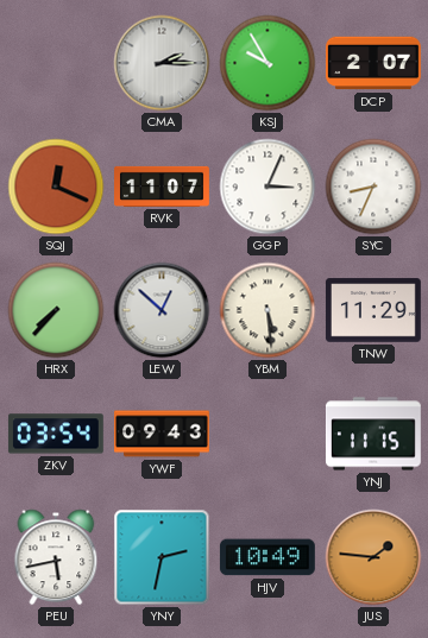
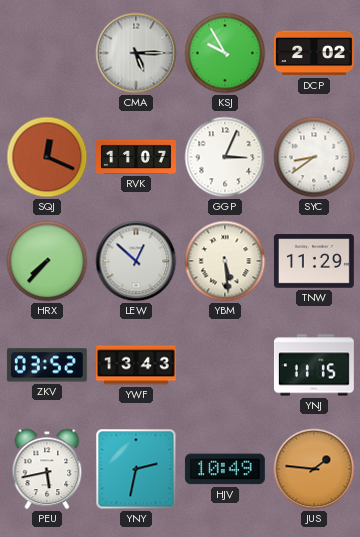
CMA: 2:15 -> 5:15 (136, 53)
DCP: 2:07 -> 2:02 (314, 53)
SYC: 8:34 -> 8:39 (314, 157)
ZKV: 03:54 -> 03:52 (47, 365)
YWF: 09:43 -> 13:43 (137, 365)
